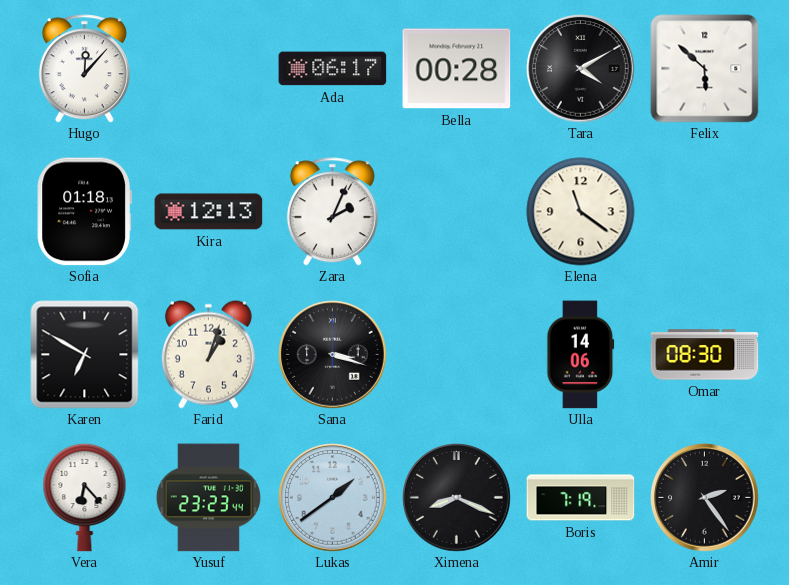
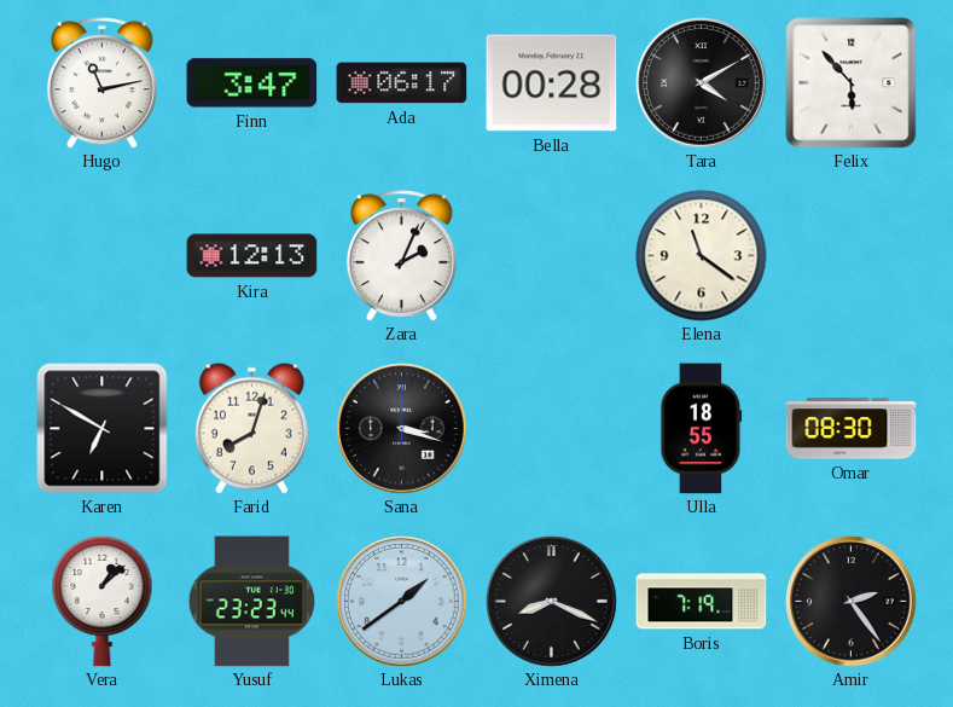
Hugo: 12:07 -> 11:13 (101, 83)
Finn: none -> 3:47 (252, 83)
Felix: 5:52 -> 5:53 (852, 83)
Sofia: 01:18 -> none (84, 212)
Farid: 1:03 -> 8:03 (251, 428)
Ulla: 14:06 -> 18:55 (702, 429)
Vera: 6:23 -> 1:08 (103, 601)
